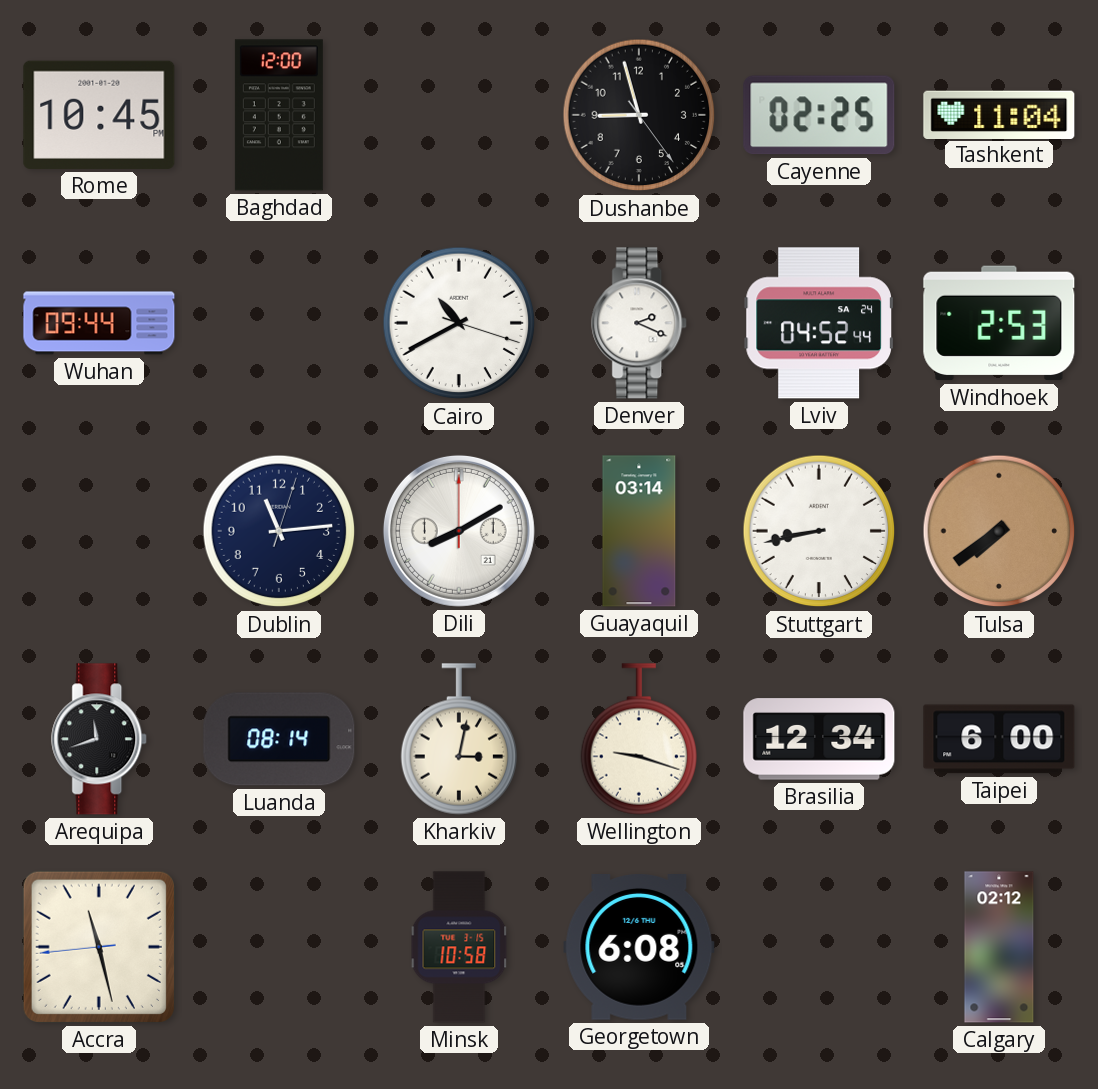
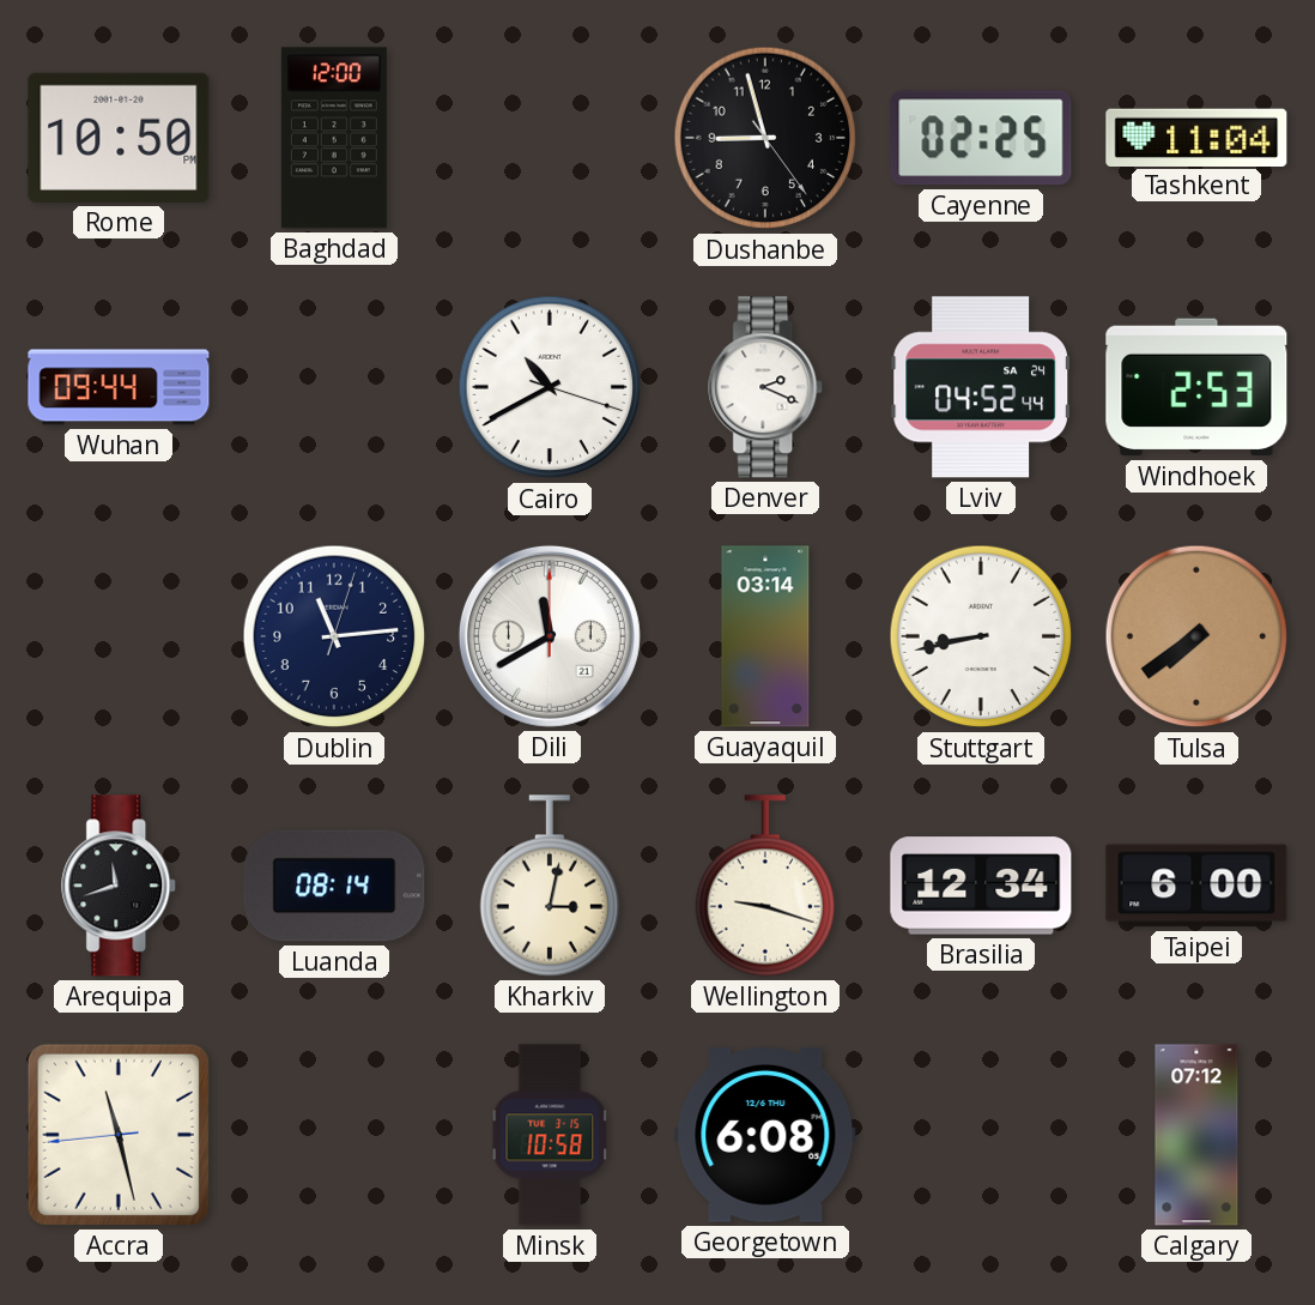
Rome: 10:45 -> 10:50 (119, 138)
Dili: 8:10 -> 11:40 (550, 636)
Calgary: 02:12 -> 07:12 (1196, 1135)
